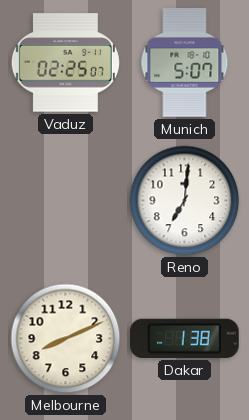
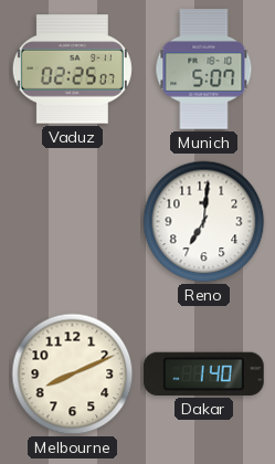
Dakar: 1:38 -> 1:40 (203, 373)
